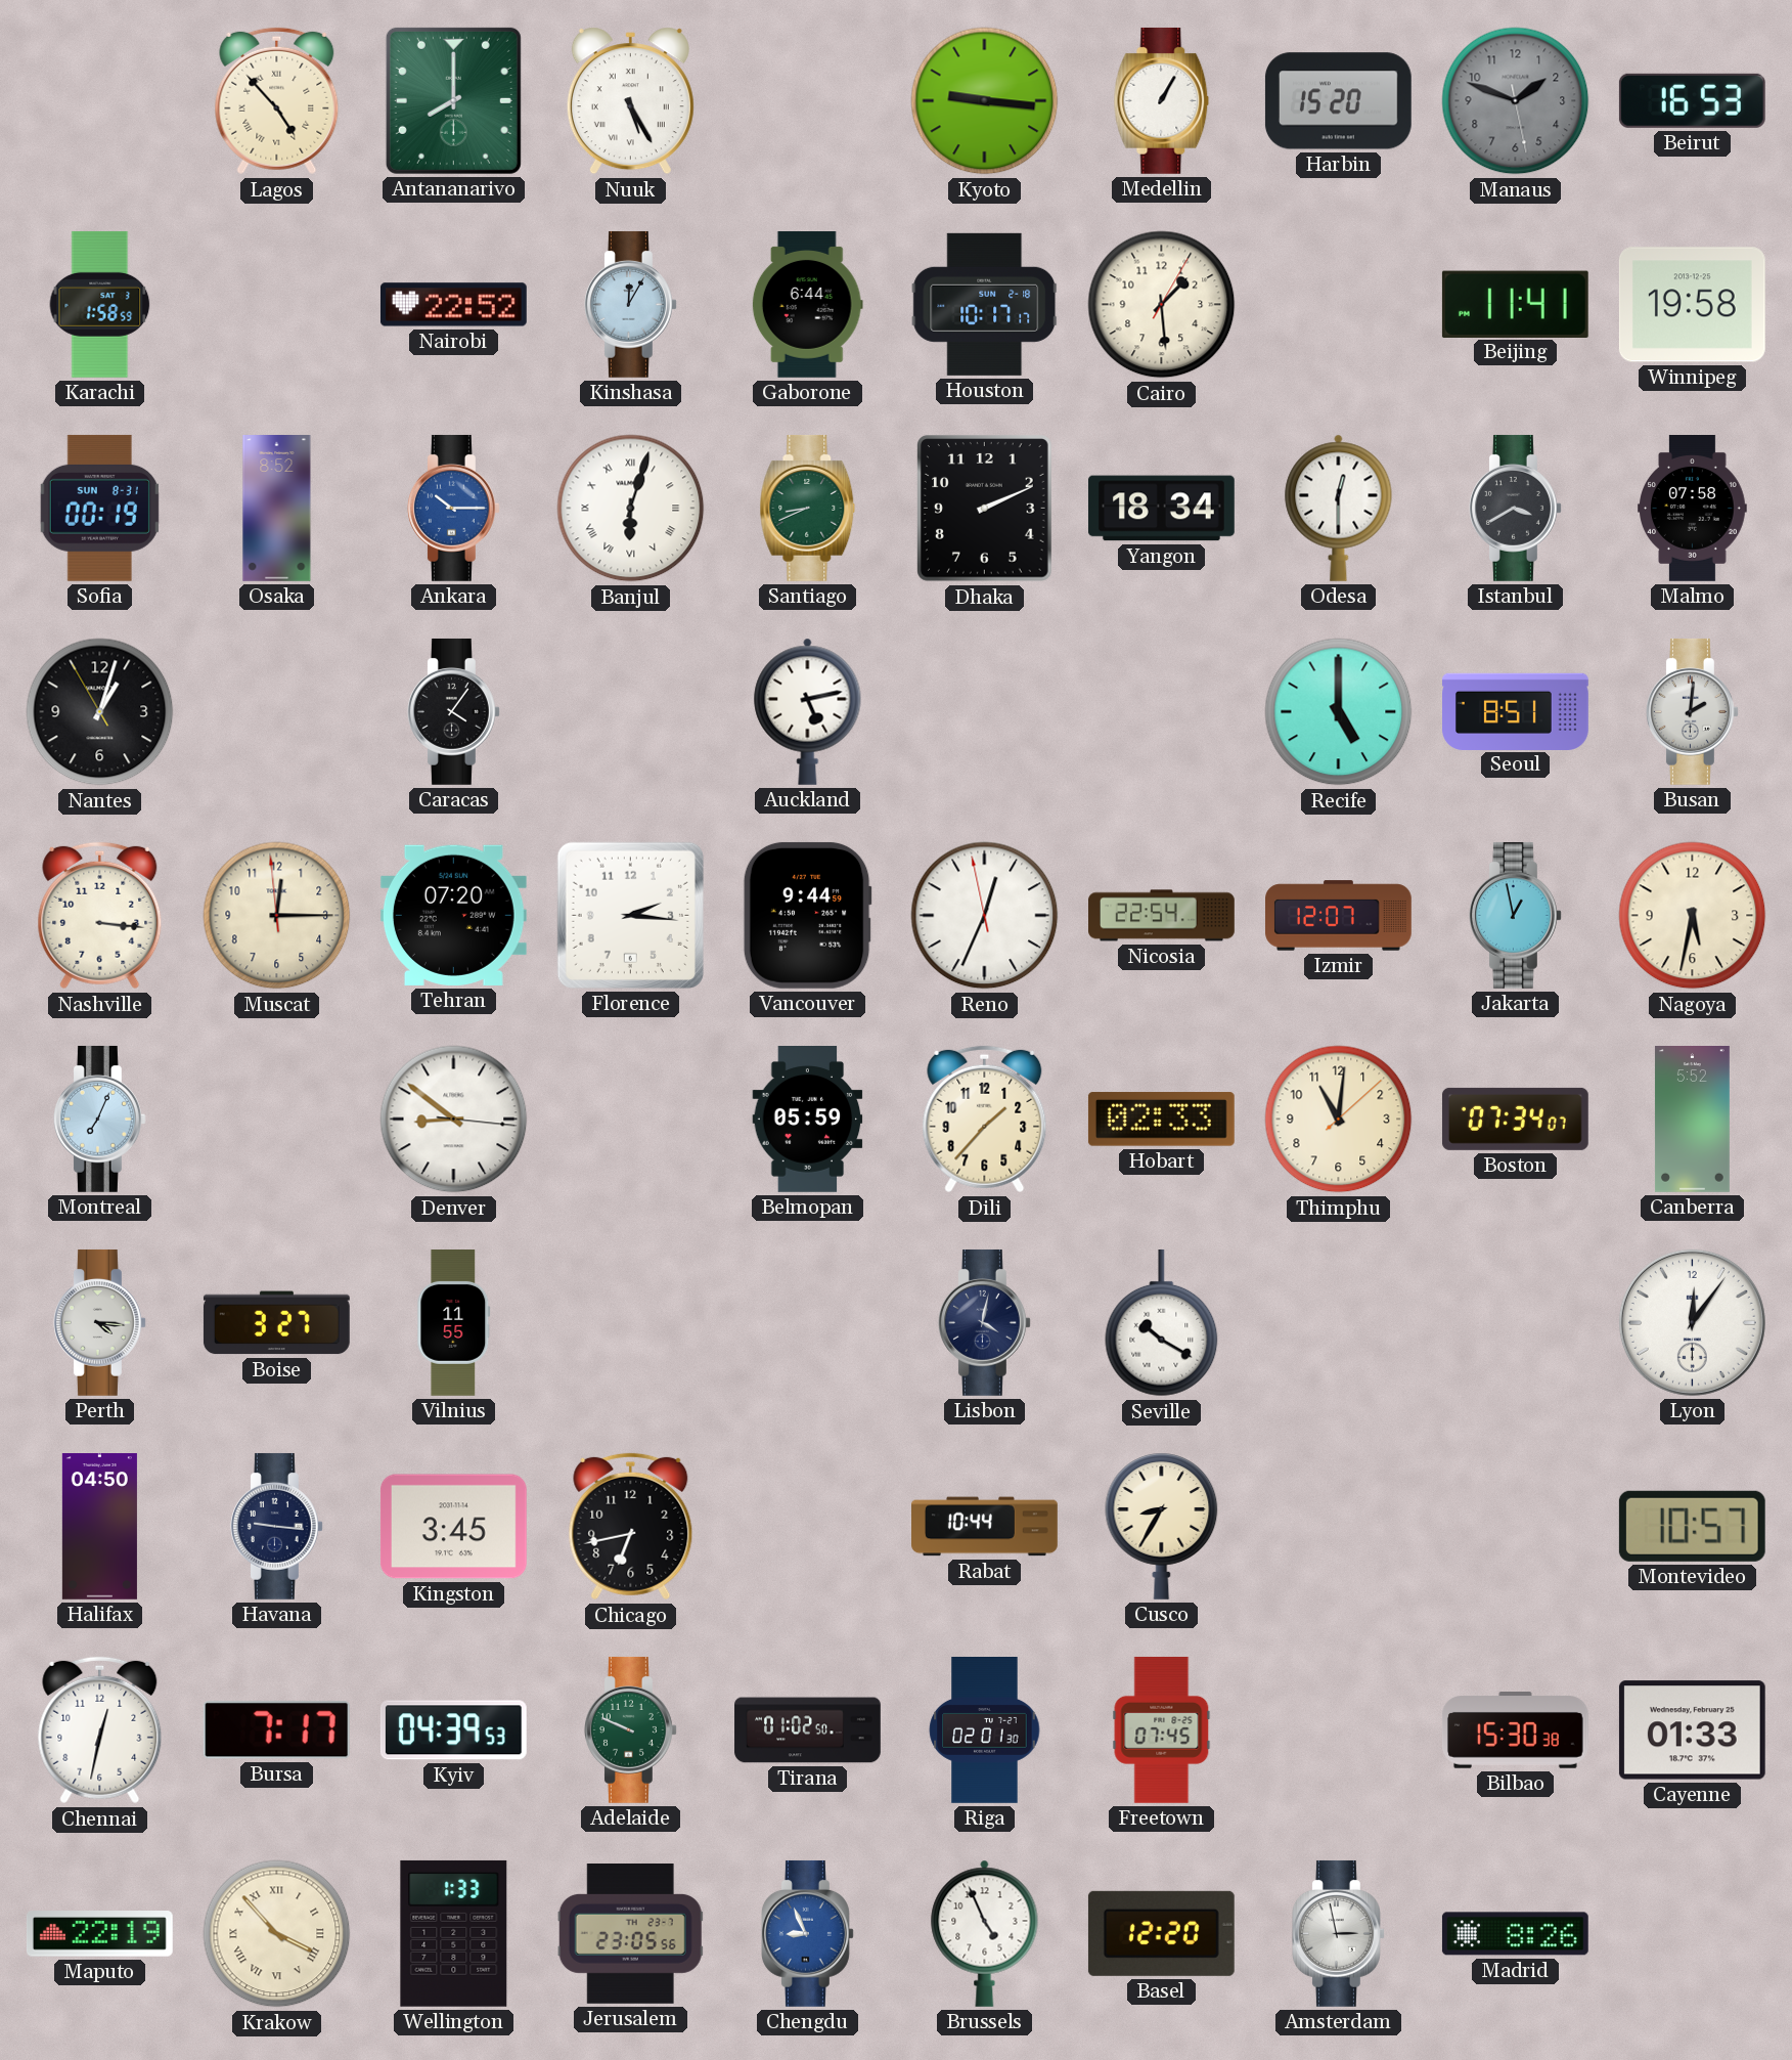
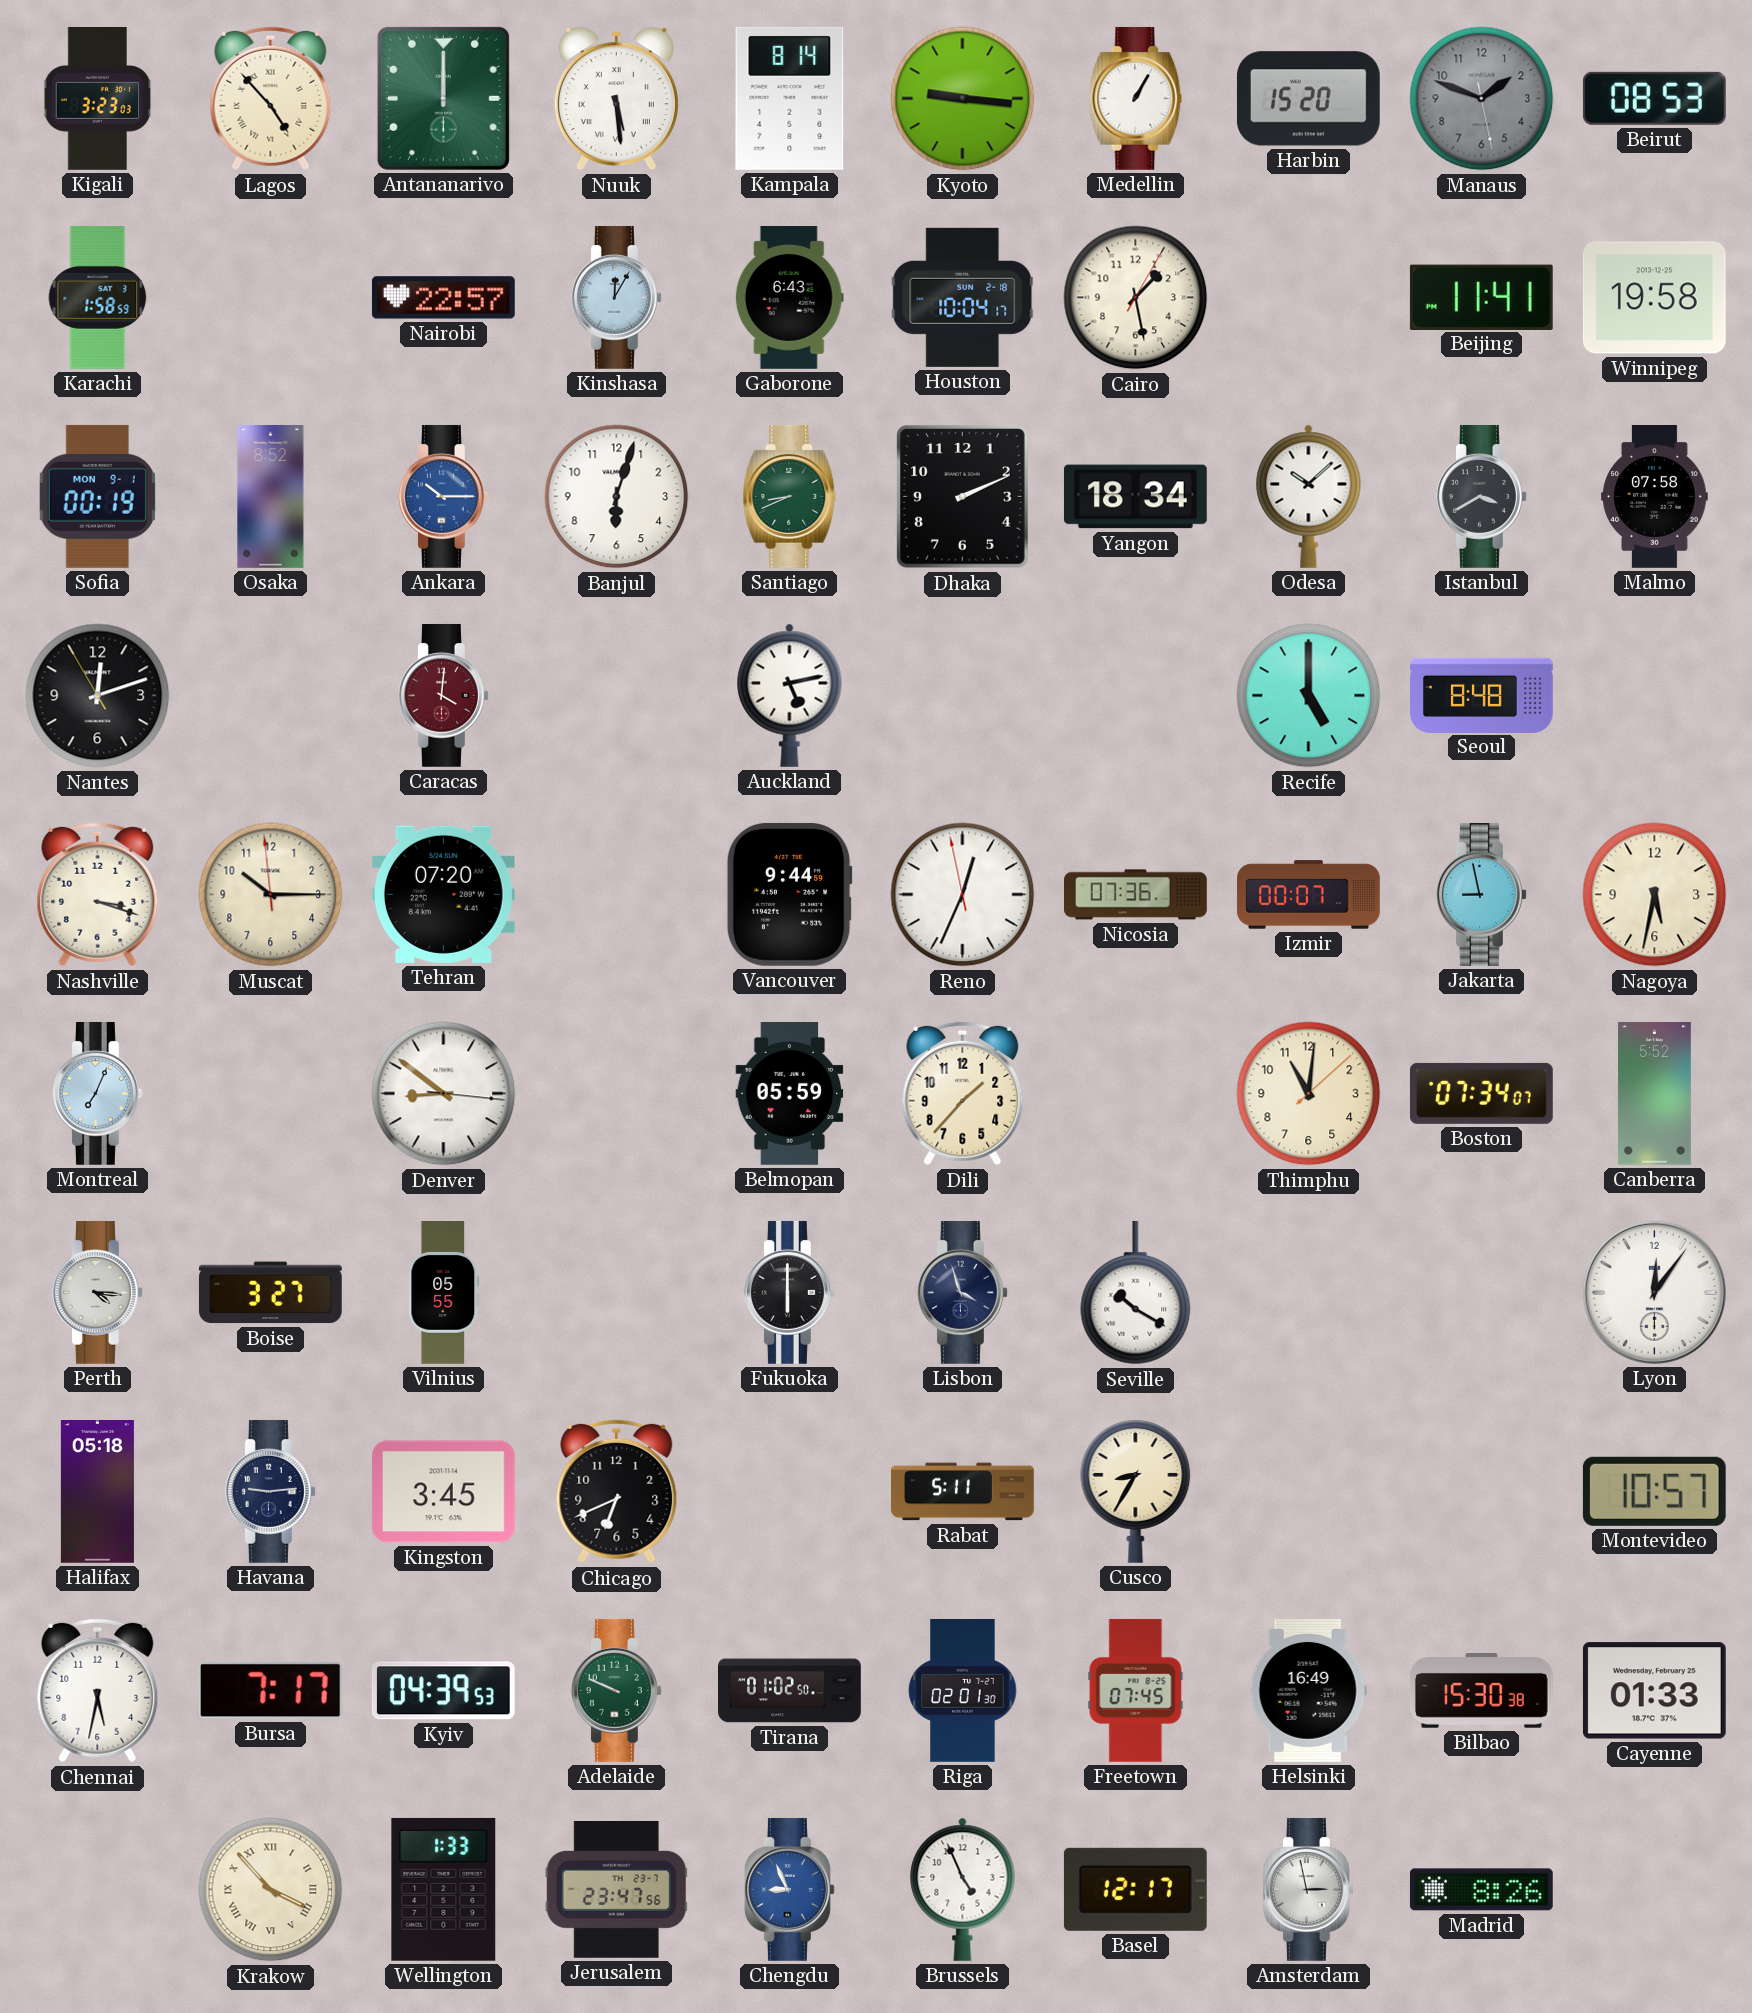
Kigali: none -> 3:23 (98, 99)
Antananarivo: 8:00 -> 12:00 (443, 98)
Nuuk: 5:25 -> 5:29 (616, 99)
Kampala: none -> 8:14 (790, 98)
Beirut: 16:53 -> 08:53 (1654, 98)
Nairobi: 22:52 -> 22:57 (443, 298)
Gaborone: 6:44 -> 6:43 (789, 298)
Houston: 10:17 -> 10:04 (963, 297)
Cairo: 1:29 -> 1:28 (1136, 298)
Sofia date: SUN 8-31 -> MON 9-1 (97, 496)
Banjul numerals: Roman -> Arabic (617, 497)
Odesa: 12:30 -> 10:08 (1309, 496)
Nantes: 1:02 -> 12:11 (98, 696)
Caracas: 4:06 -> 4:01 (443, 695)
Caracas dial: black -> burgundy (443, 695)
Seoul: 8:51 -> 8:48 (1482, 695)
Busan: 2:01 -> none (1692, 711)
Nashville: 3:16 -> 3:18 (98, 895)
Muscat: 12:14 -> 10:14 (271, 895)
Florence: 2:16 -> none (630, 915)
Nicosia: 22:54 -> 07:36 (1136, 895)
Izmir: 12:07 -> 00:07 (1309, 895)
Jakarta: 12:58 -> 8:58 (1481, 894)
Hobart: 02:33 -> none (1161, 1120)
Vilnius: 11:55 -> 05:55 (444, 1293)
Fukuoka: none -> 6:00 (789, 1292)
Lisbon: 4:02 -> 3:57 (962, 1292)
Halifax: 04:50 -> 05:18 (97, 1492)
Havana: 9:16 -> 9:14 (270, 1491)
Chicago: 6:43 -> 6:41 (617, 1492)
Rabat: 10:44 -> 5:11 (963, 1492)
Chennai: 12:32 -> 5:32 (98, 1691)
Helsinki: none -> 16:49 (1308, 1690)
Maputo: 22:19 -> none (99, 1934)
Jerusalem: 23:05 -> 23:47 (616, 1890)
Basel: 12:20 -> 12:17 (1135, 1889)
